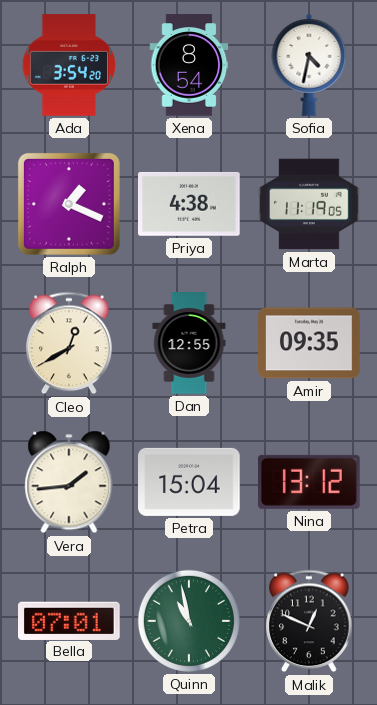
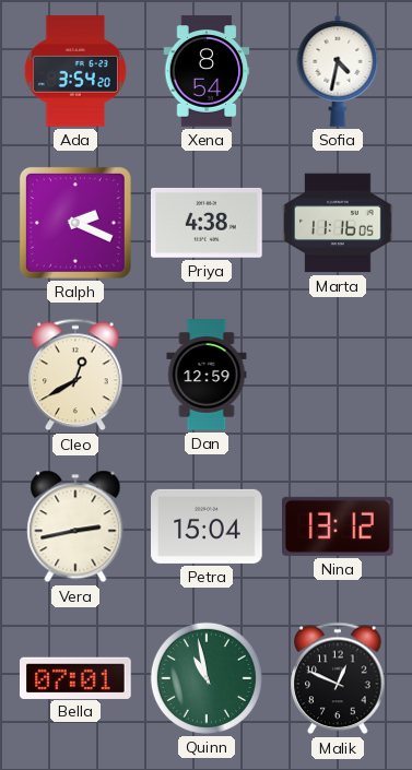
Ralph: 1:19 -> 2:19 (75, 223)
Marta: 11:19 -> 11:16 (338, 223)
Dan: 12:55 -> 12:59 (207, 375)
Amir: 09:35 -> none (309, 343)
Vera: 1:44 -> 2:43 (75, 526)
